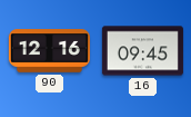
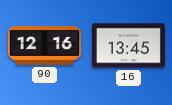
16: 09:45 -> 13:45 (128, 46)
